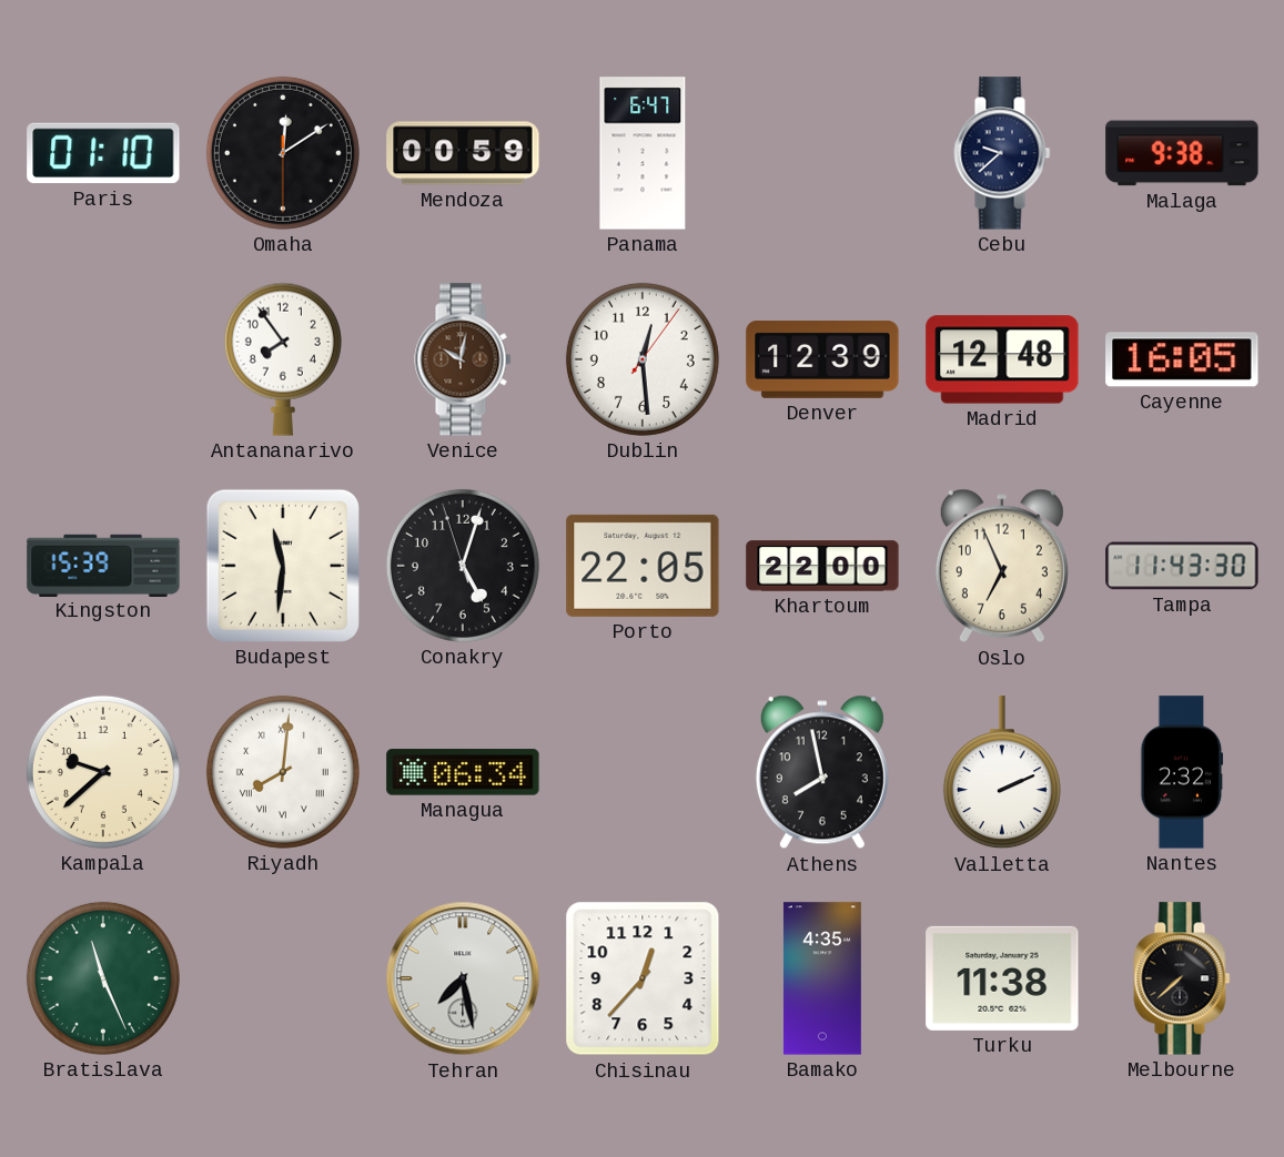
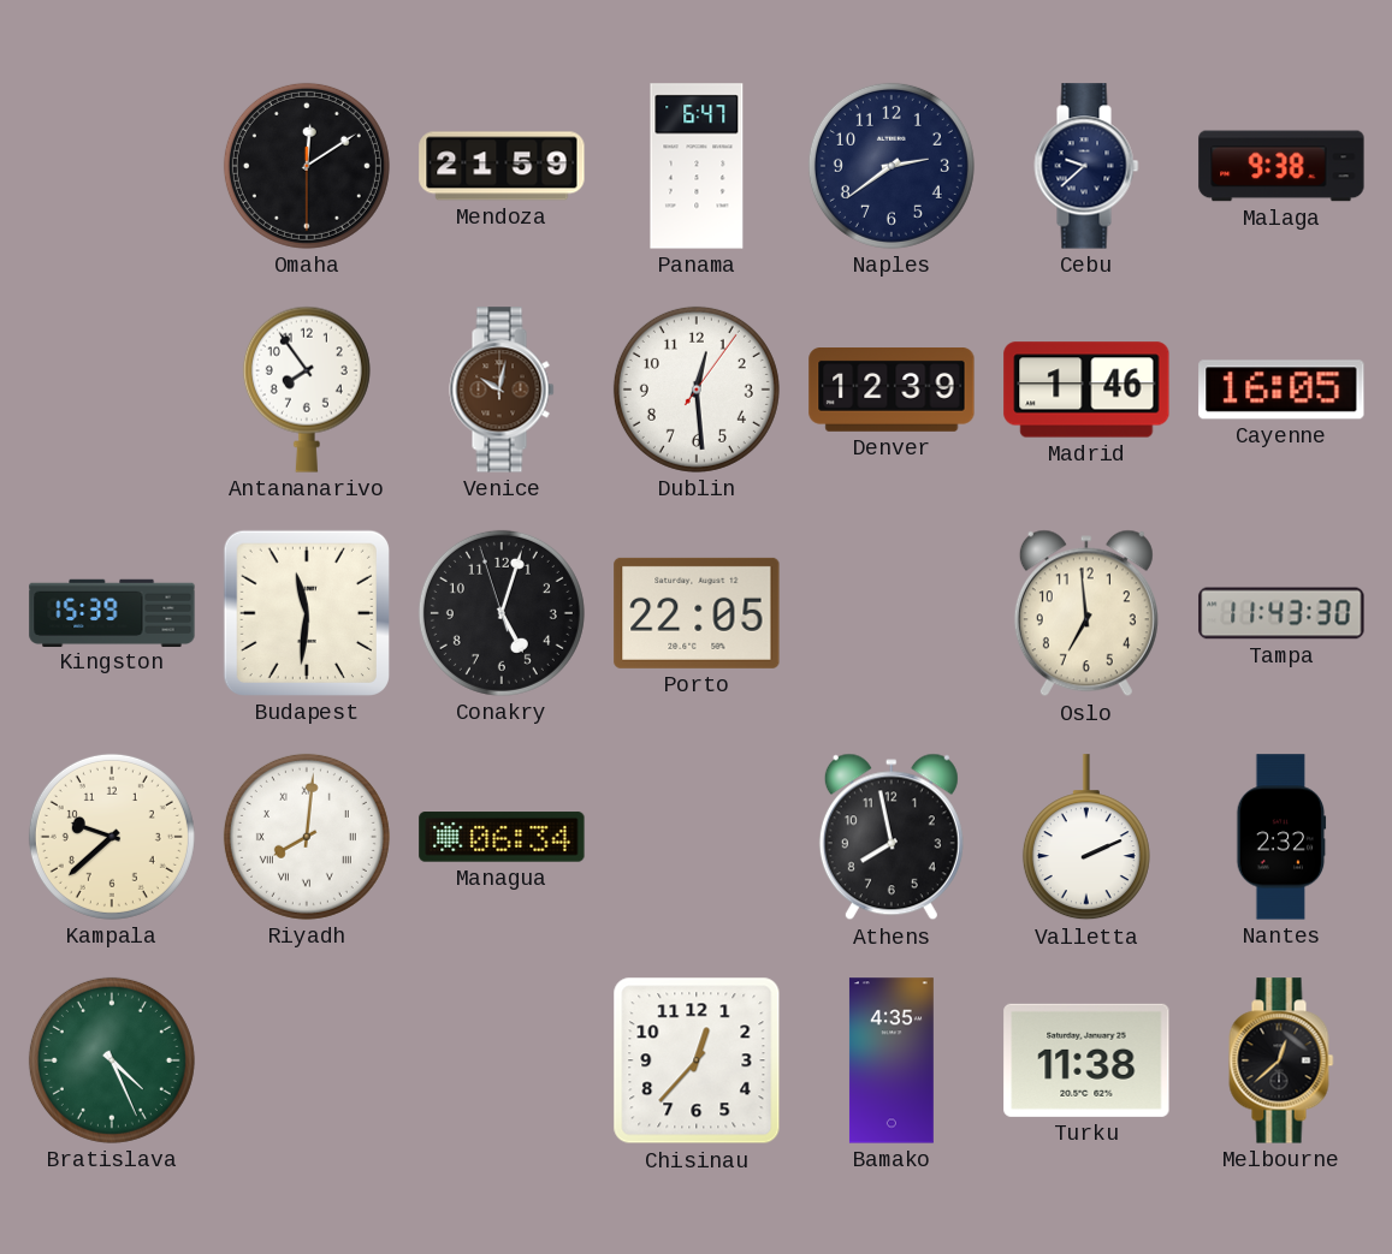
Paris: 01:10 -> none (103, 153)
Mendoza: 00:59 -> 21:59 (502, 166)
Naples: none -> 2:39 (892, 166)
Madrid: 12:48 -> 1:46 (1086, 390)
Khartoum: 22:00 -> none (822, 566)
Oslo: 6:56 -> 6:59 (1086, 613)
Bratislava: 11:26 -> 4:26 (112, 1060)
Tehran: 7:28 -> none (463, 978)
Melbourne: 7:38 -> 12:38 (1281, 1060)
